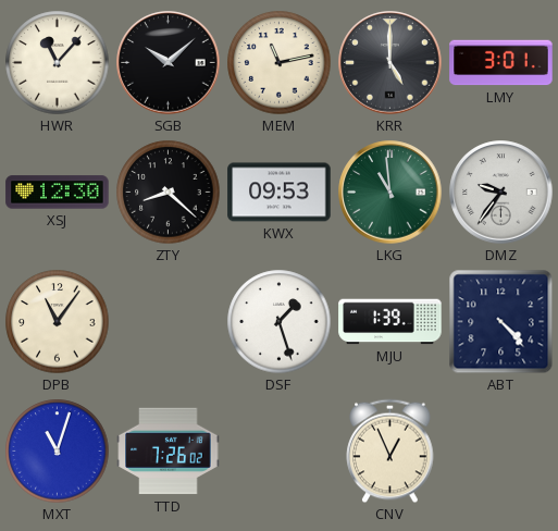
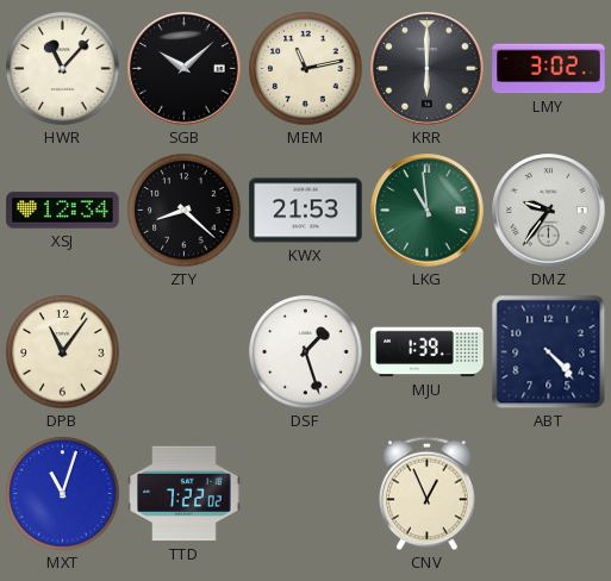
KRR: 5:00 -> 6:00 (428, 69)
LMY: 3:01 -> 3:02 (549, 69)
XSJ: 12:30 -> 12:34 (63, 211)
KWX: 09:53 -> 21:53 (306, 211)
TTD: 7:26 -> 7:22 (185, 494)
